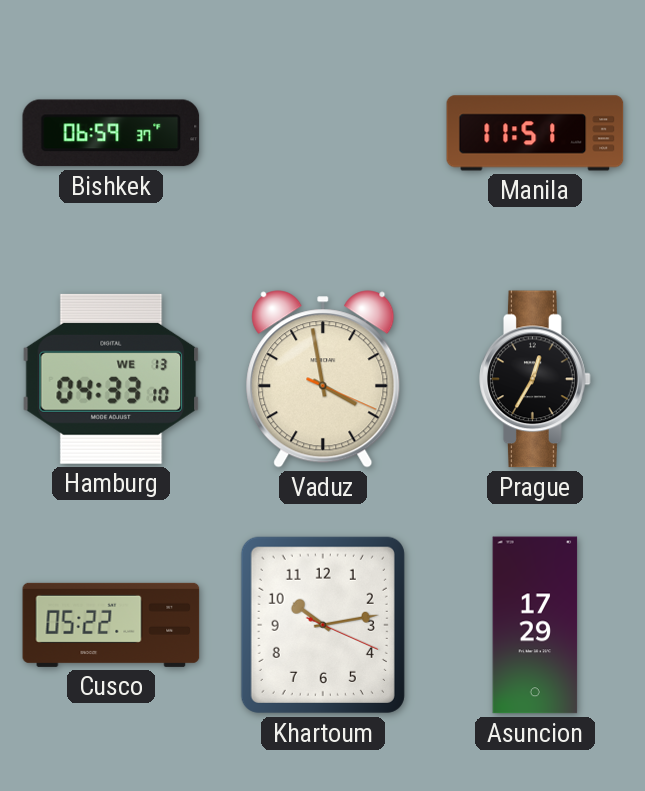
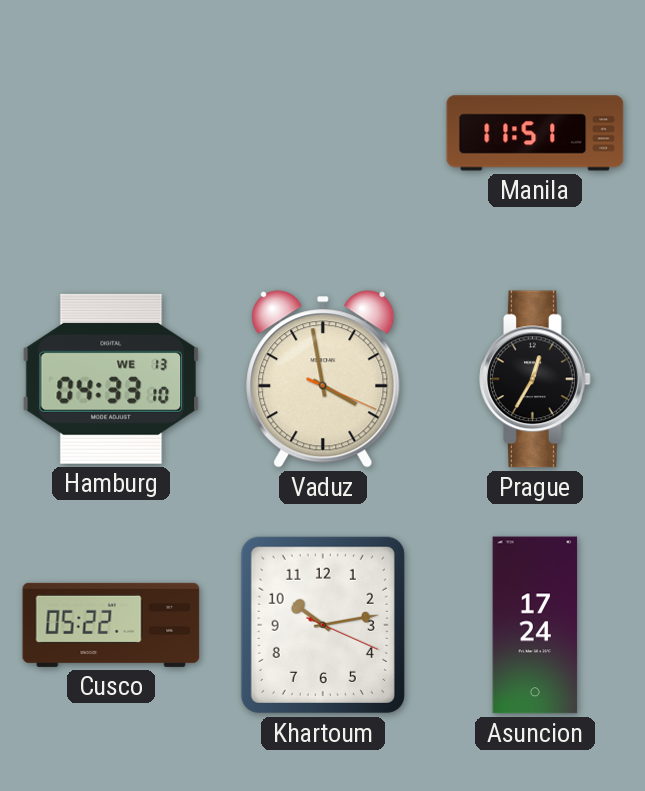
Bishkek: 06:59 -> none (111, 133)
Asuncion: 17:29 -> 17:24 (535, 625)
